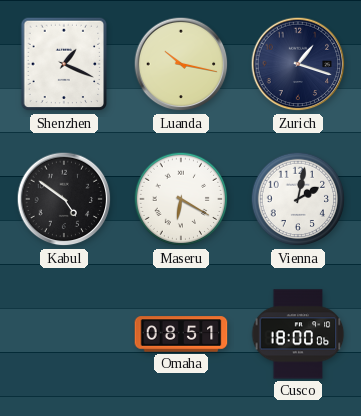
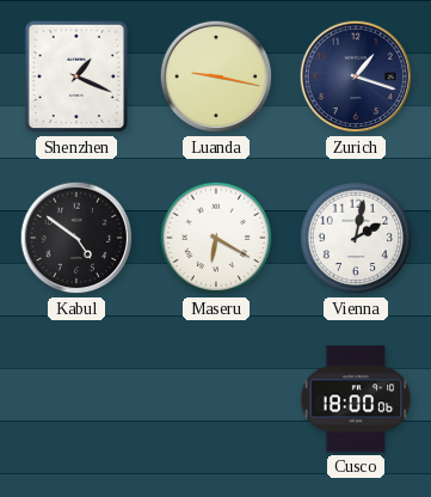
Luanda: 10:17 -> 9:17 (216, 76)
Omaha: 08:51 -> none (181, 334)
